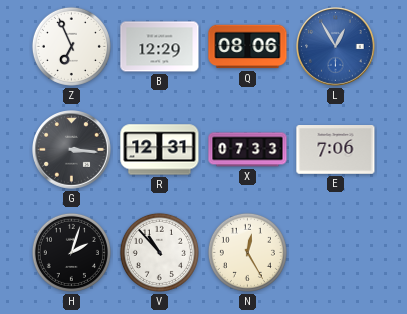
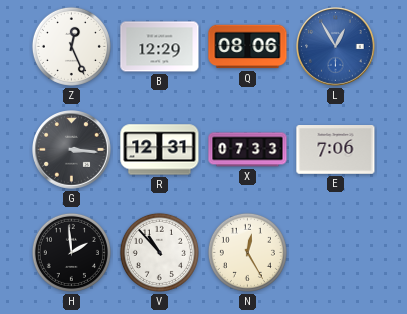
Z: 6:56 -> 12:26 (71, 46)
H: 2:03 -> 1:59 (71, 252)
